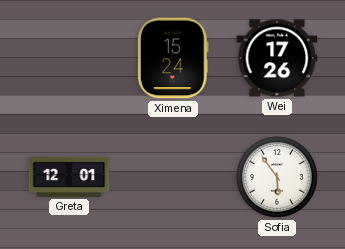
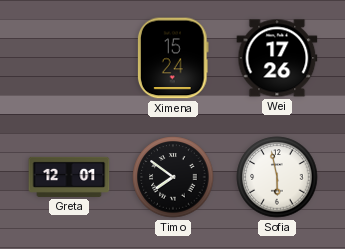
Timo: none -> 7:51 (173, 177)
Sofia: 5:54 -> 5:58 (277, 177)
